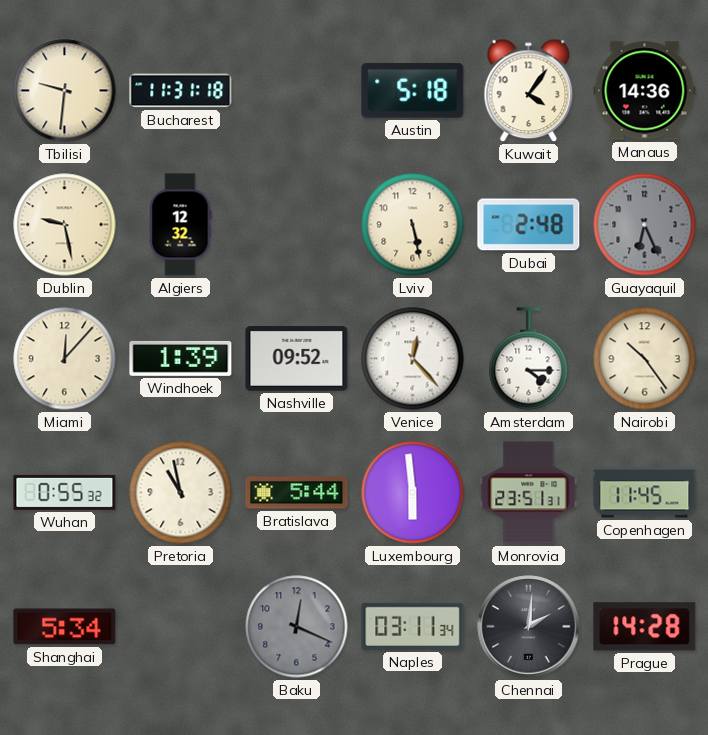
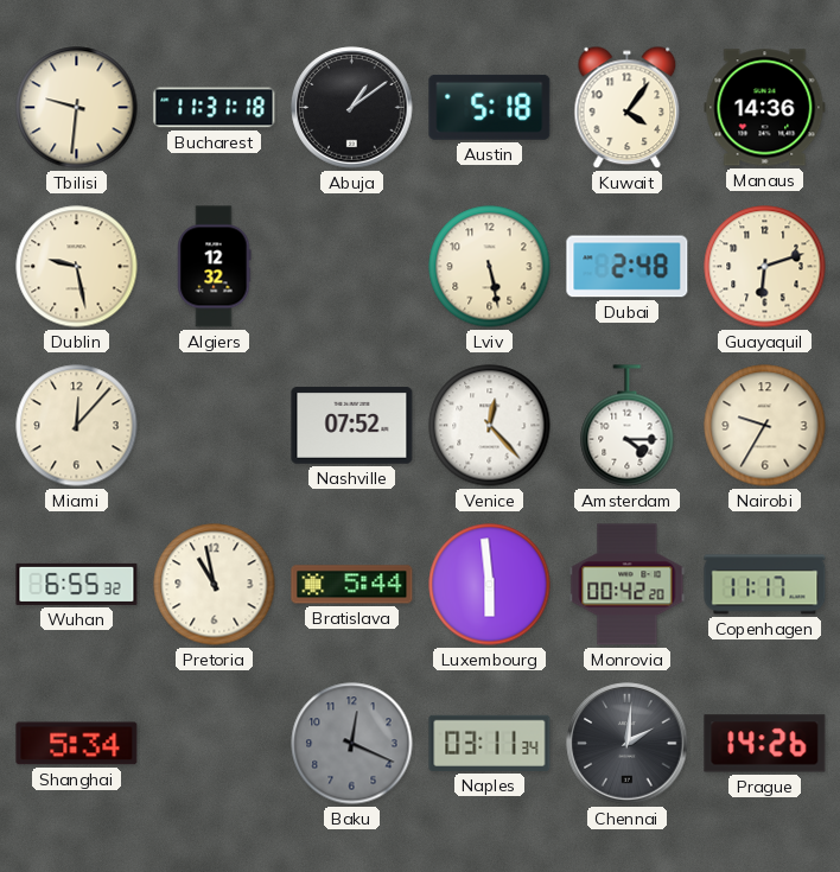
Abuja: none -> 1:09 (352, 108)
Guayaquil: 6:26 -> 6:12 (765, 267)
Guayaquil dial: grey -> cream (765, 267)
Windhoek: 1:39 -> none (181, 358)
Nashville: 09:52 -> 07:52 (352, 426)
Nairobi: 10:24 -> 9:35 (765, 426)
Wuhan: 0:55 -> 6:55 (77, 584)
Monrovia: 23:51 -> 00:42 (628, 585)
Copenhagen: 11:45 -> 11:17 (765, 585)
Prague: 14:28 -> 14:26 (765, 744)
